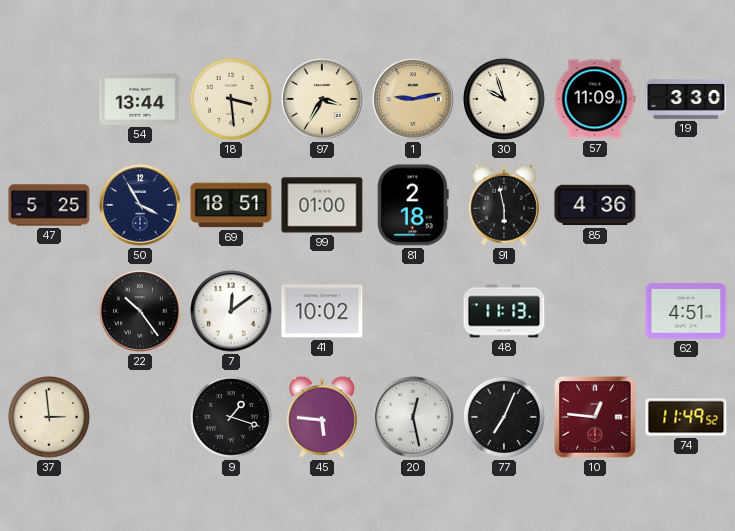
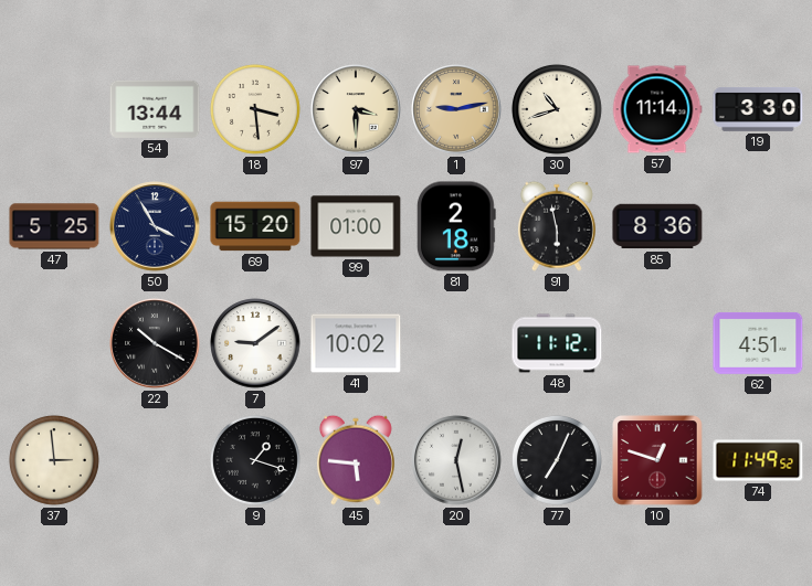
97: 3:35 -> 3:30 (356, 109)
30: 9:57 -> 10:42 (557, 109)
57: 11:09 -> 11:14 (657, 109)
69: 18:51 -> 15:20 (255, 226)
85: 4:36 -> 8:36 (657, 226)
22: 10:24 -> 10:20 (155, 343)
7: 12:09 -> 9:09 (255, 343)
48: 11:13 -> 11:12 (557, 343)
10: 12:46 -> 12:48 (657, 460)
